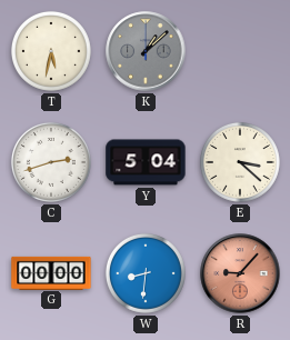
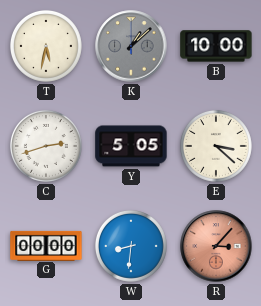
B: none -> 10:00 (216, 46)
Y: 5:04 -> 5:05 (131, 146)
R: 9:07 -> 3:07 (216, 246)
